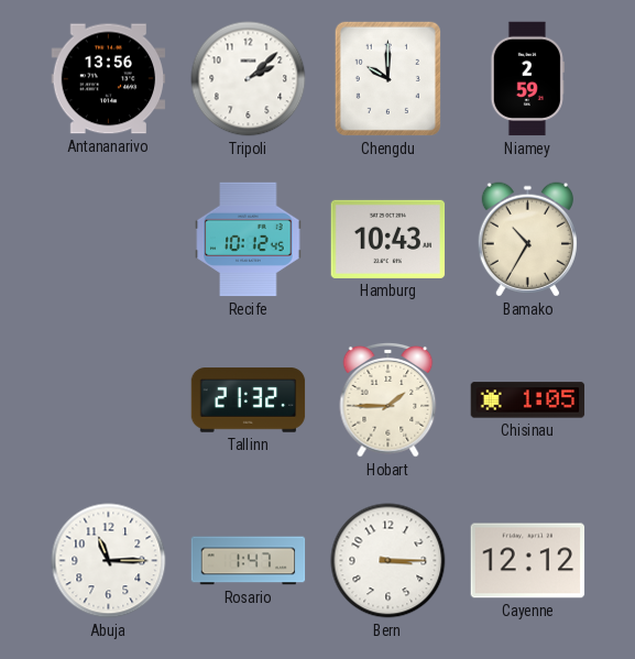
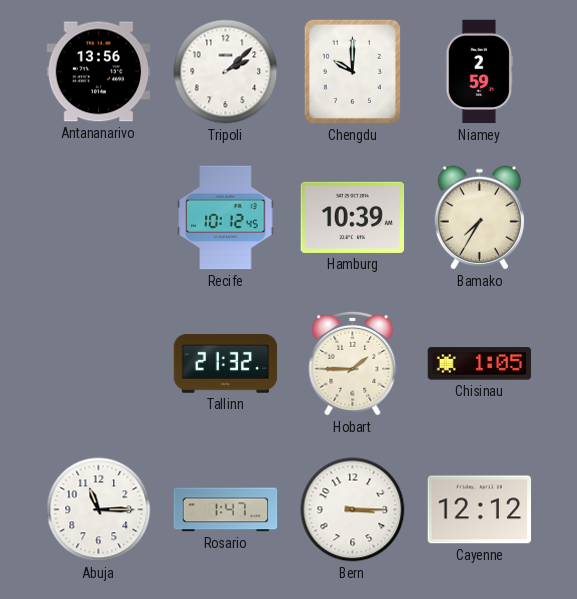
Hamburg: 10:43 -> 10:39 (353, 217)
Bamako: 10:35 -> 7:35 (479, 218)
